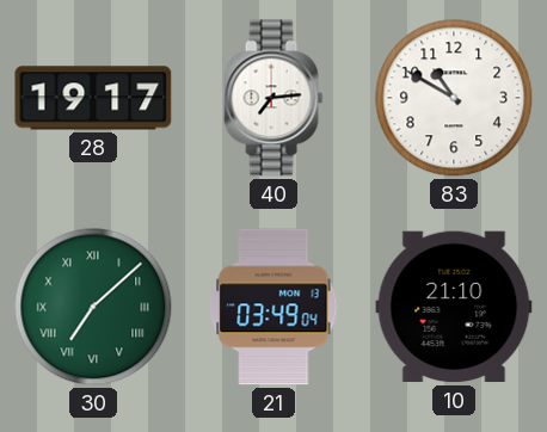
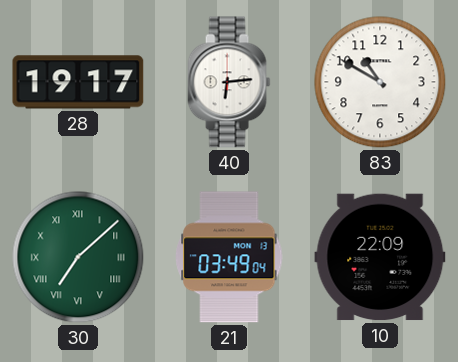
40: 7:14 -> 6:14 (229, 82)
10: 21:10 -> 22:09 (380, 257)
